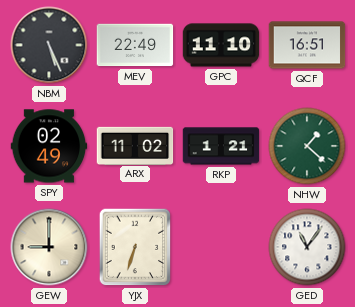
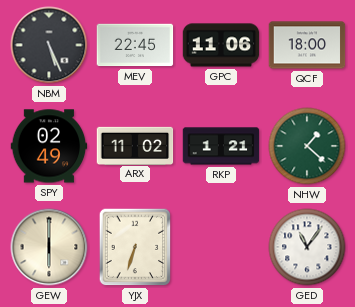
MEV: 22:49 -> 22:45 (135, 45)
GPC: 11:10 -> 11:06 (221, 45)
QCF: 16:51 -> 18:00 (307, 45)
GEW: 9:00 -> 6:00 (49, 247)
